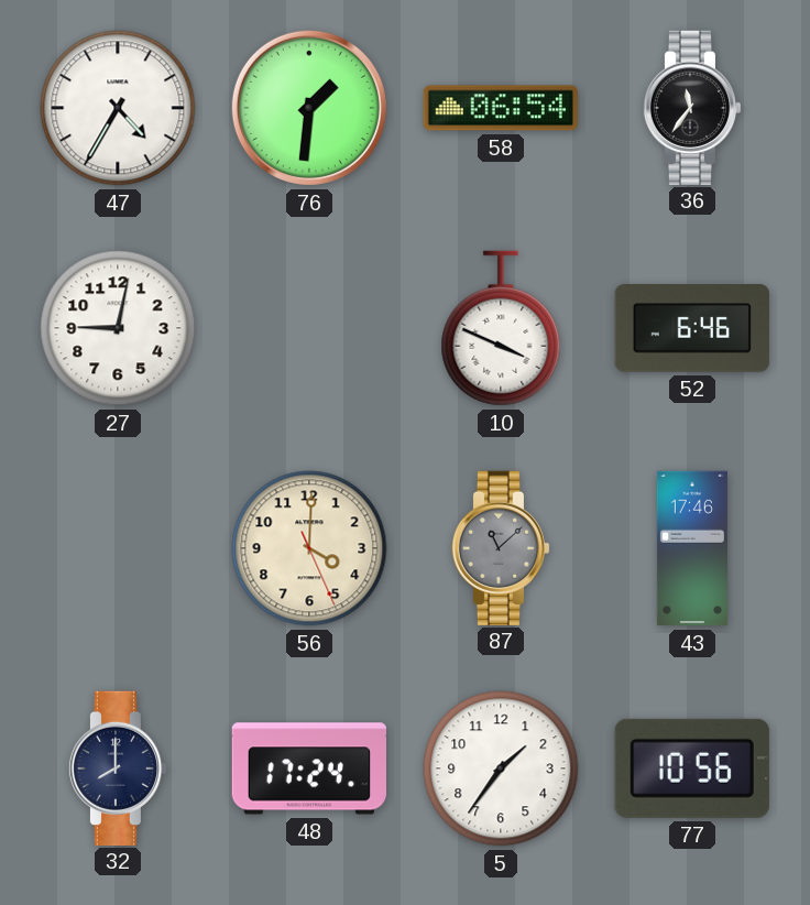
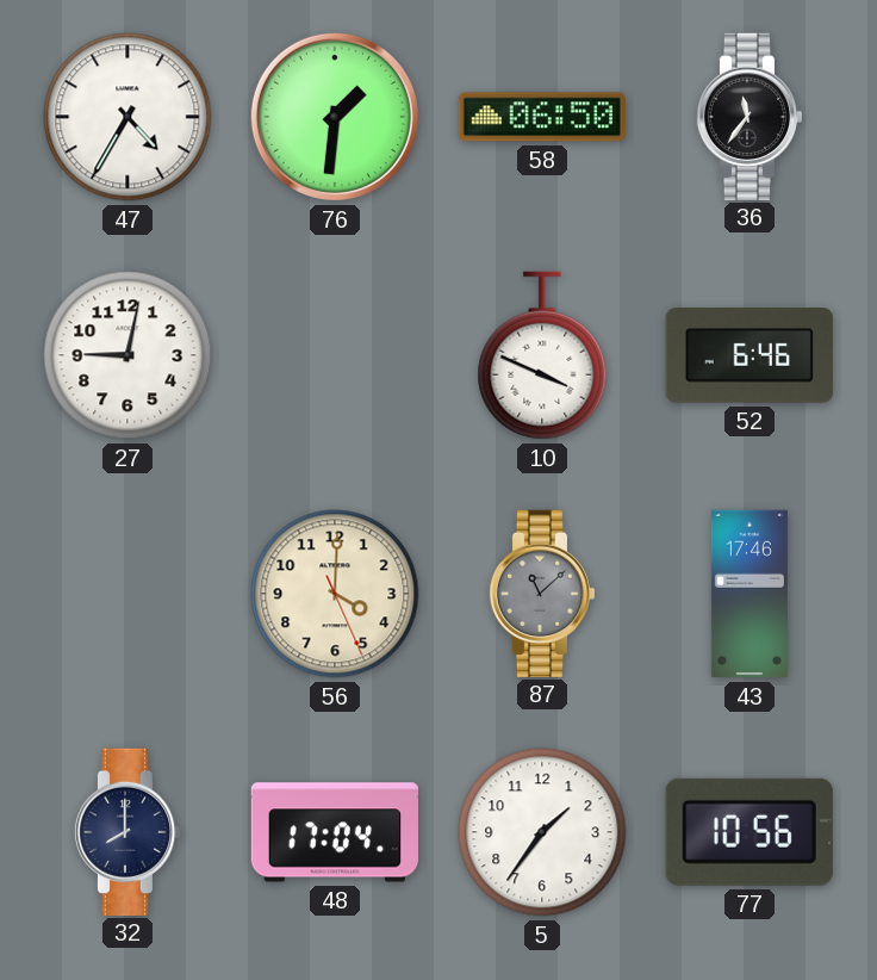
58: 06:54 -> 06:50 (542, 117)
48: 17:24 -> 17:04 (334, 832)
